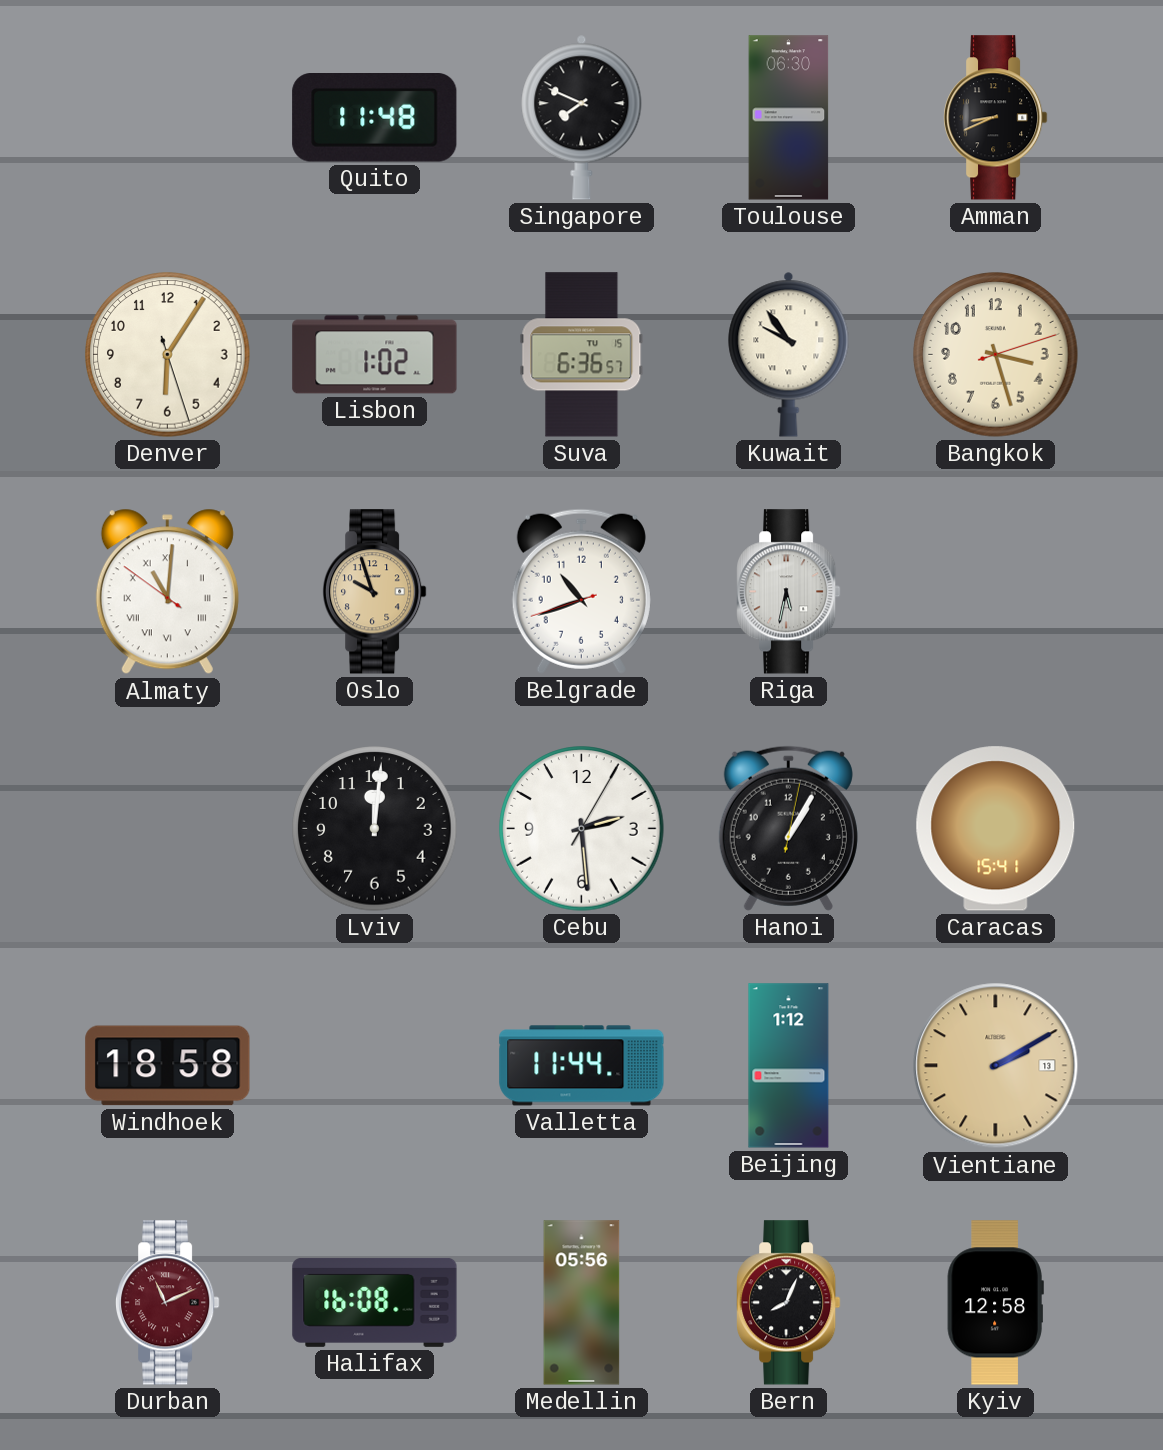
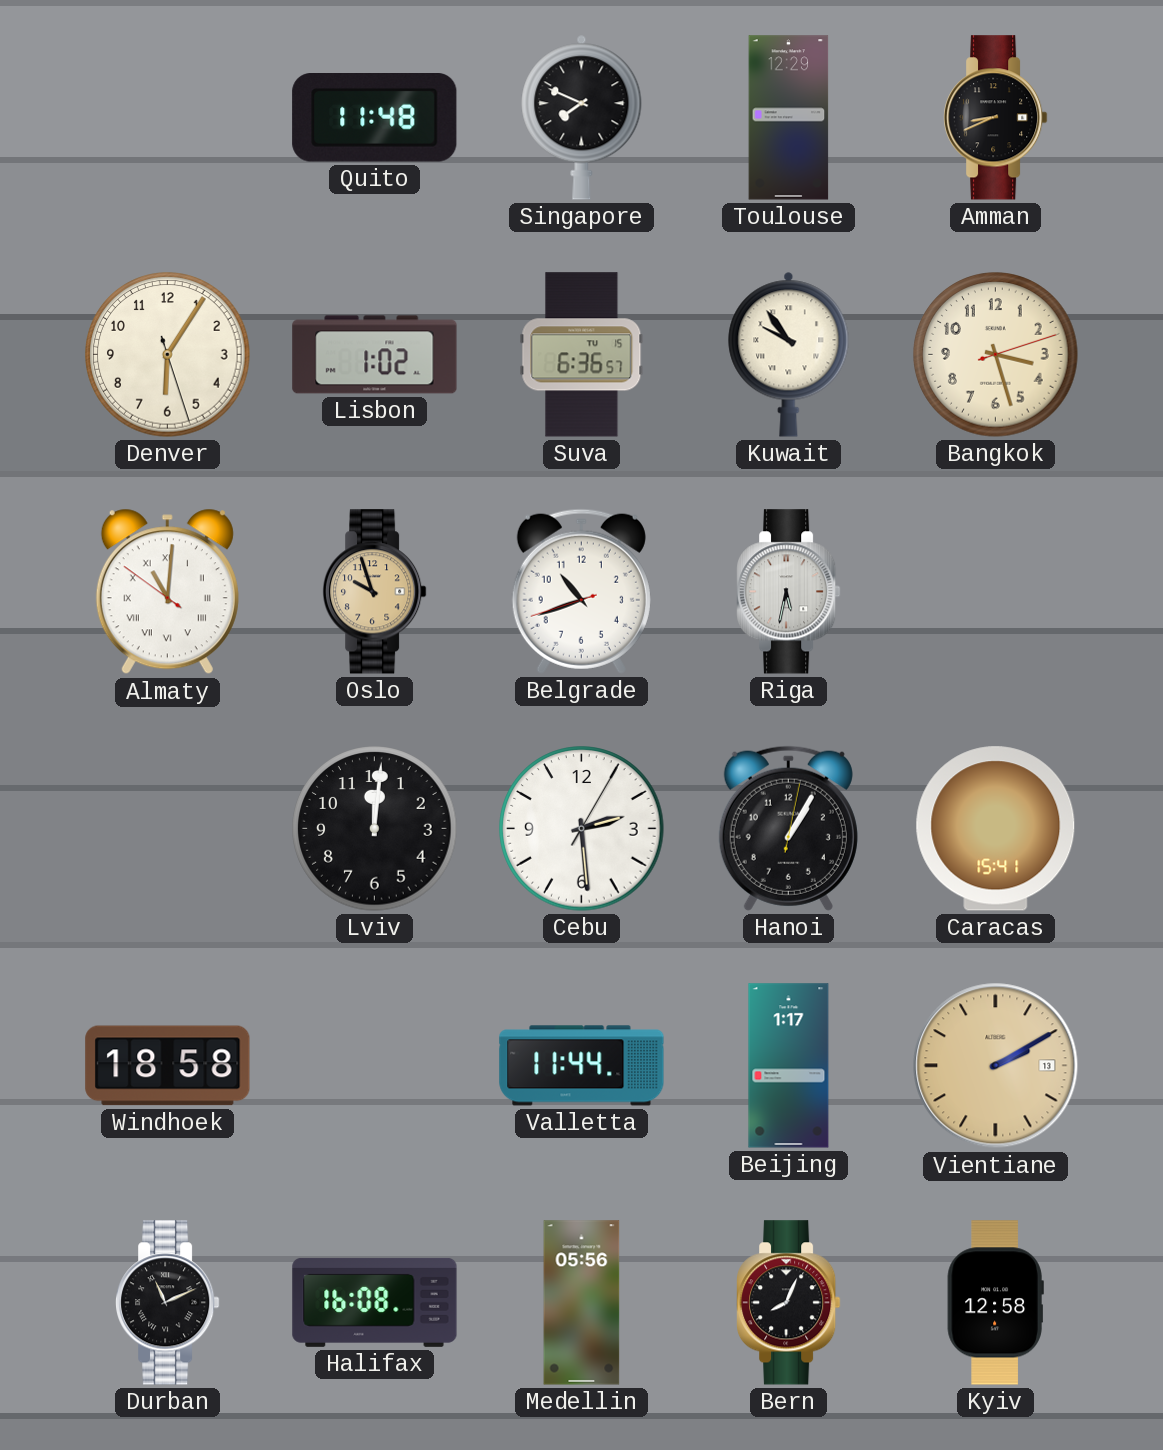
Toulouse: 06:30 -> 12:29 (789, 118)
Beijing: 1:12 -> 1:17 (789, 1066)
Durban dial: burgundy -> black (168, 1303)
